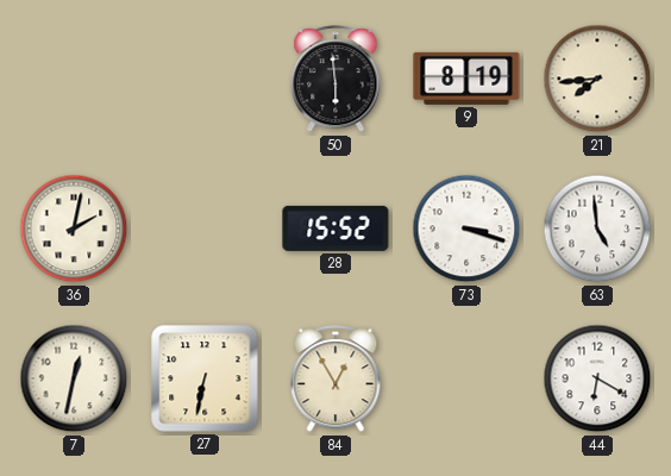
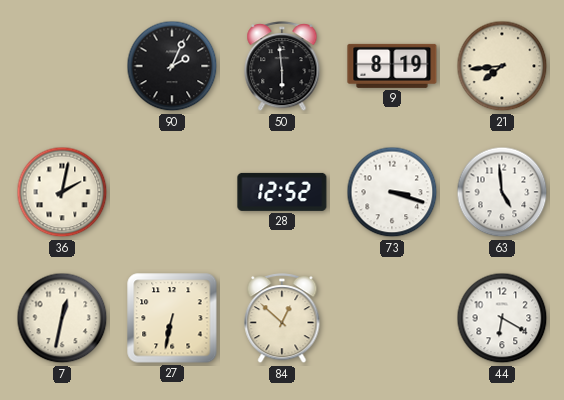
90: none -> 2:04 (172, 66)
28: 15:52 -> 12:52 (282, 192)
84: 12:55 -> 12:52 (282, 319)
